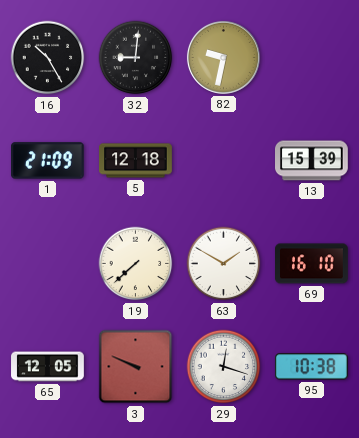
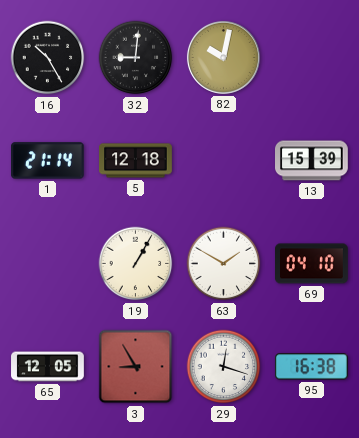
82: 9:32 -> 10:02 (223, 57)
1: 21:09 -> 21:14 (48, 161)
19: 7:38 -> 1:05 (136, 264)
69: 16:10 -> 04:10 (312, 264)
3: 9:49 -> 8:55 (136, 367)
95: 10:38 -> 16:38 (311, 367)
